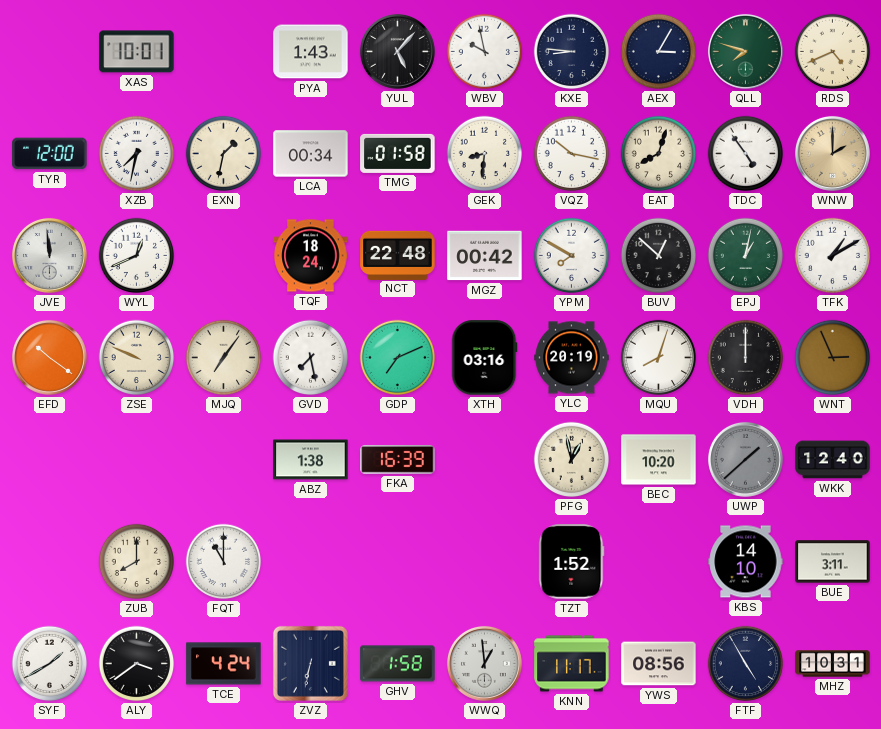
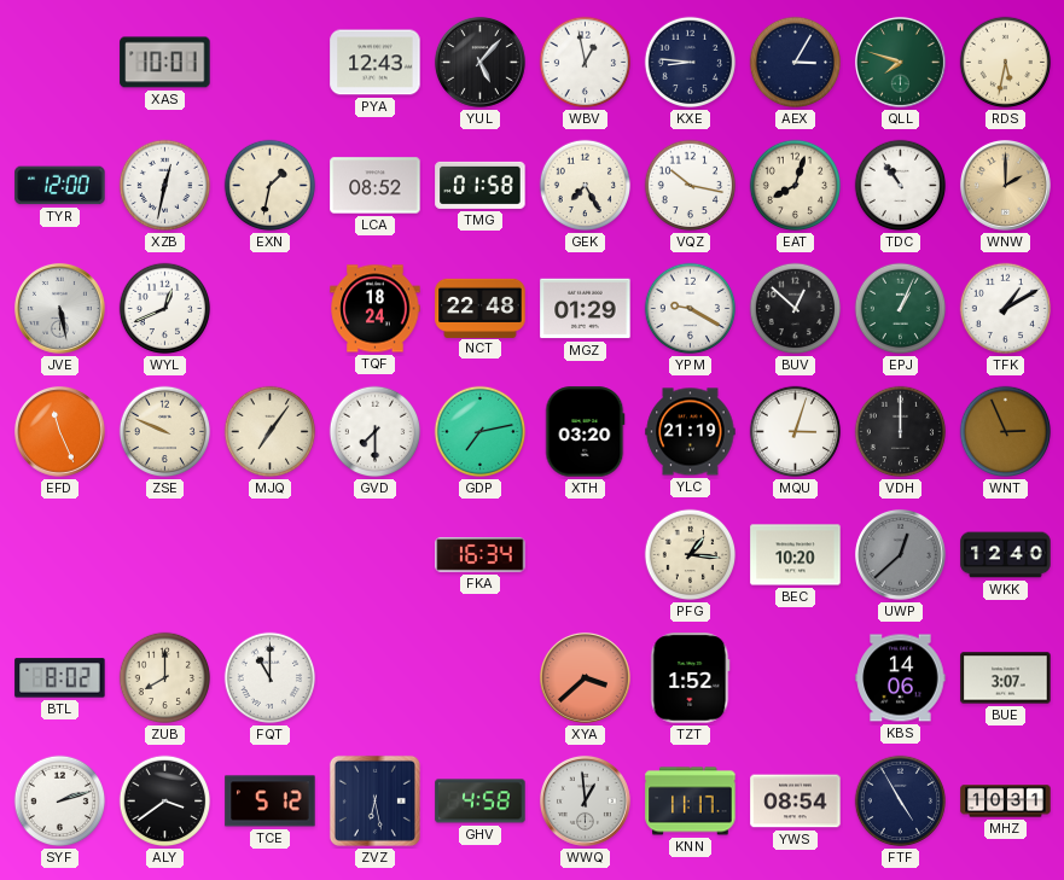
PYA: 1:43 -> 12:43 (376, 63)
WBV: 9:58 -> 12:58 (586, 63)
RDS: 4:41 -> 5:32 (1006, 63)
XZB: 7:32 -> 12:32 (165, 186)
LCA: 00:34 -> 08:52 (376, 186)
GEK: 8:31 -> 7:25 (586, 186)
TDC: 4:54 -> 10:54 (901, 186)
JVE: 11:59 -> 5:28 (59, 308)
MGZ: 00:42 -> 01:29 (586, 309)
YPM: 7:50 -> 9:20 (691, 309)
EPJ: 1:02 -> 1:04 (901, 309)
EFD: 10:21 -> 11:26 (59, 431)
GVD: 7:28 -> 7:30 (376, 432)
GDP: 7:11 -> 7:13 (481, 432)
XTH: 03:16 -> 03:20 (586, 432)
YLC: 20:19 -> 21:19 (691, 432)
MQU: 8:03 -> 3:03 (796, 432)
ABZ: 1:38 -> none (311, 460)
FKA: 16:39 -> 16:34 (481, 555)
PFG: 12:58 -> 1:16 (691, 555)
UWP: 1:38 -> 12:38 (900, 554)
BTL: none -> 8:02 (60, 678)
XYA: none -> 3:38 (585, 677)
KBS: 14:10 -> 14:06 (901, 678)
BUE: 3:11 -> 3:07 (1006, 678)
SYF: 1:40 -> 2:12 (60, 802)
TCE: 4:24 -> 5:12 (271, 802)
ZVZ: 6:32 -> 6:28 (374, 800)
GHV: 1:58 -> 4:58 (481, 802)
YWS: 08:56 -> 08:54 (796, 802)
